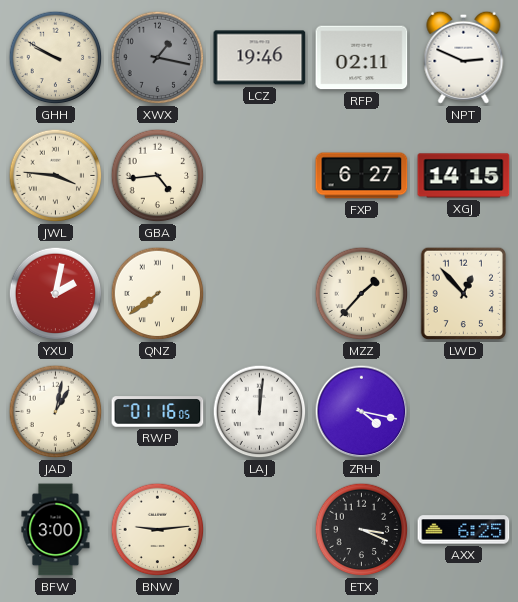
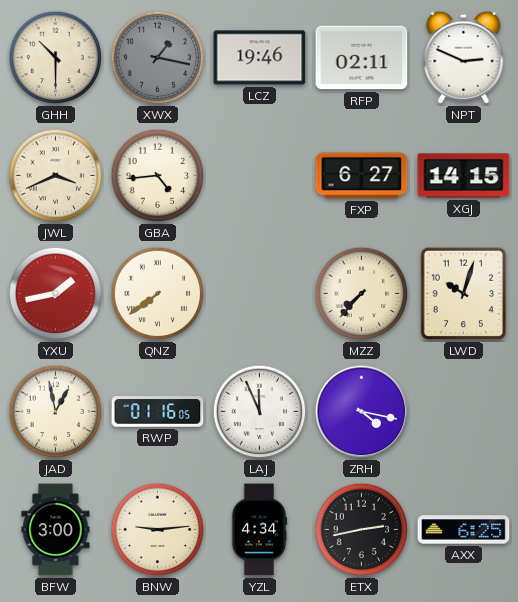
GHH: 9:50 -> 10:30 (56, 58)
JWL: 3:46 -> 3:41 (56, 176)
YXU: 2:02 -> 1:43 (56, 294)
MZZ: 1:37 -> 7:37 (362, 294)
LWD: 12:53 -> 10:03 (463, 294)
JAD: 1:02 -> 12:58 (56, 412)
LAJ: 12:01 -> 11:56 (260, 412)
YZL: none -> 4:34 (259, 530)
ETX: 3:19 -> 2:43 (362, 530)
